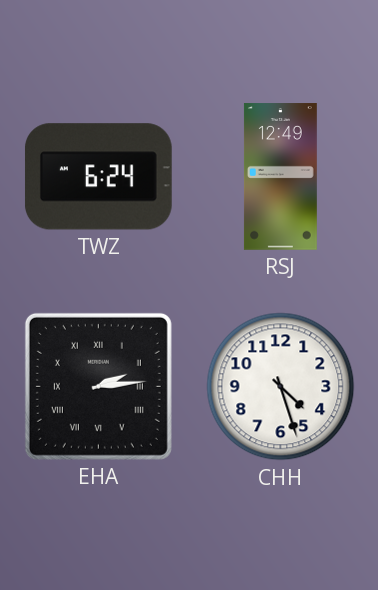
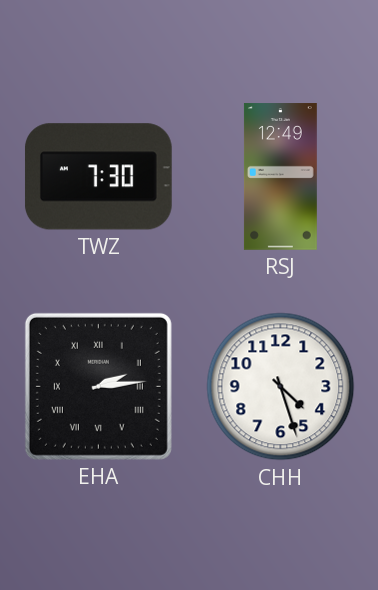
TWZ: 6:24 -> 7:30 (98, 177)
